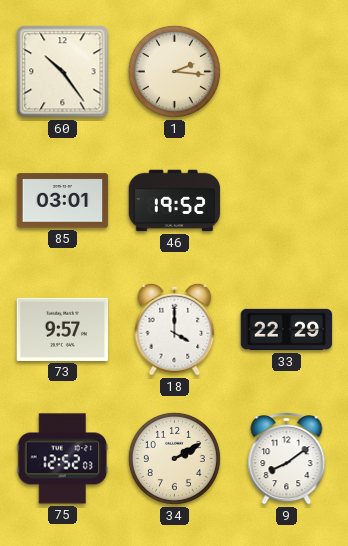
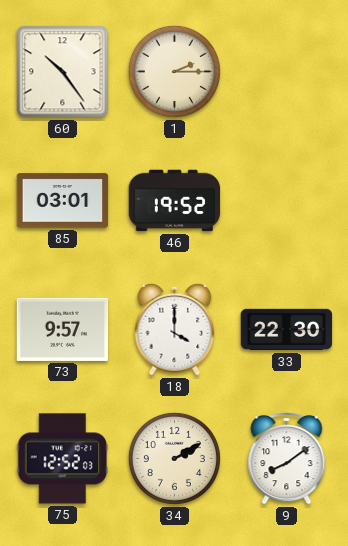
1: 2:16 -> 2:15 (174, 71)
33: 22:29 -> 22:30 (287, 330)
